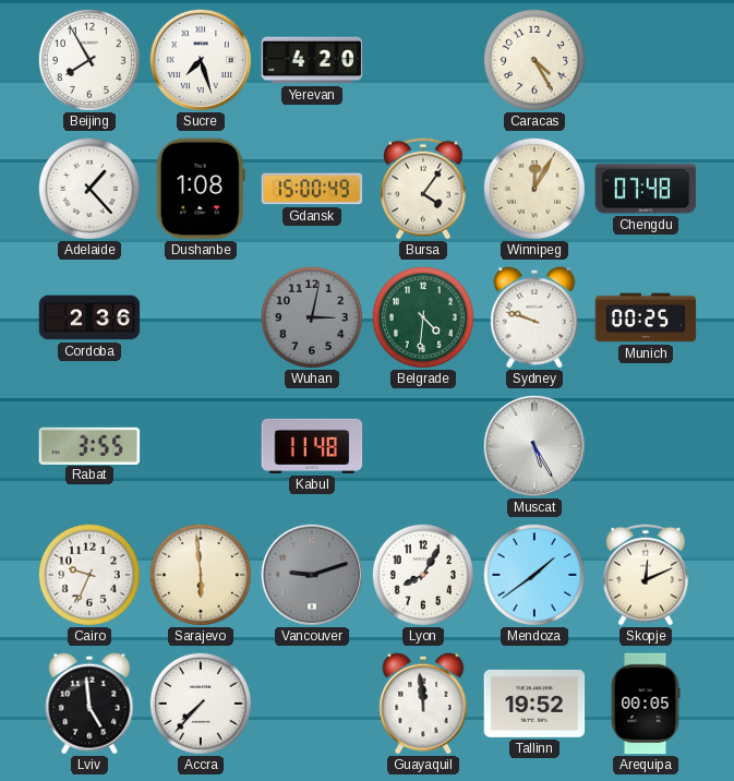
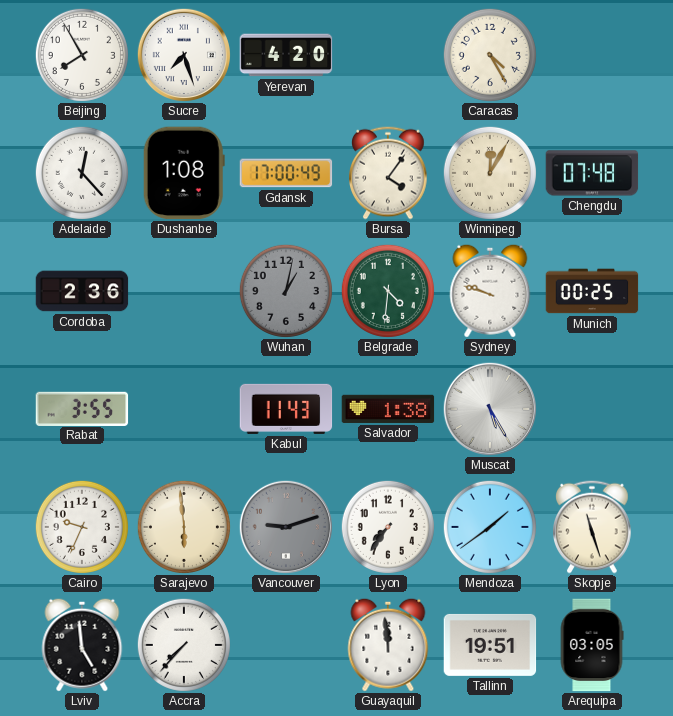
Adelaide: 1:23 -> 12:23 (82, 173)
Gdansk: 15:00 -> 17:00 (286, 173)
Wuhan: 3:02 -> 1:02 (286, 291)
Kabul: 11:48 -> 11:43 (286, 409)
Salvador: none -> 1:38 (388, 409)
Lyon: 8:05 -> 7:36 (388, 527)
Skopje: 12:11 -> 11:27 (593, 527)
Tallinn: 19:52 -> 19:51 (490, 645)
Arequipa: 00:05 -> 03:05 (592, 645)
